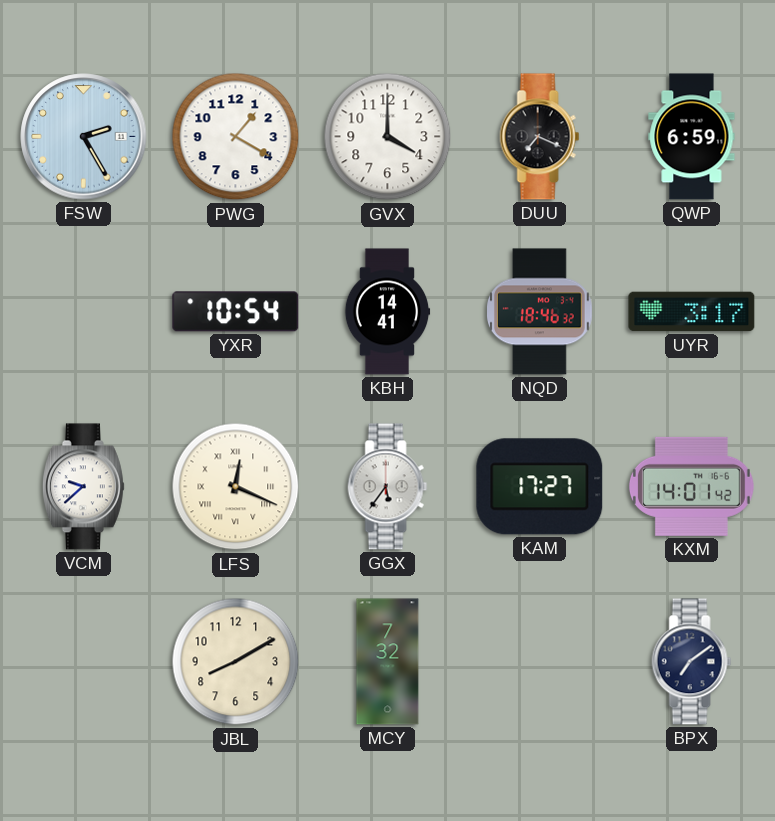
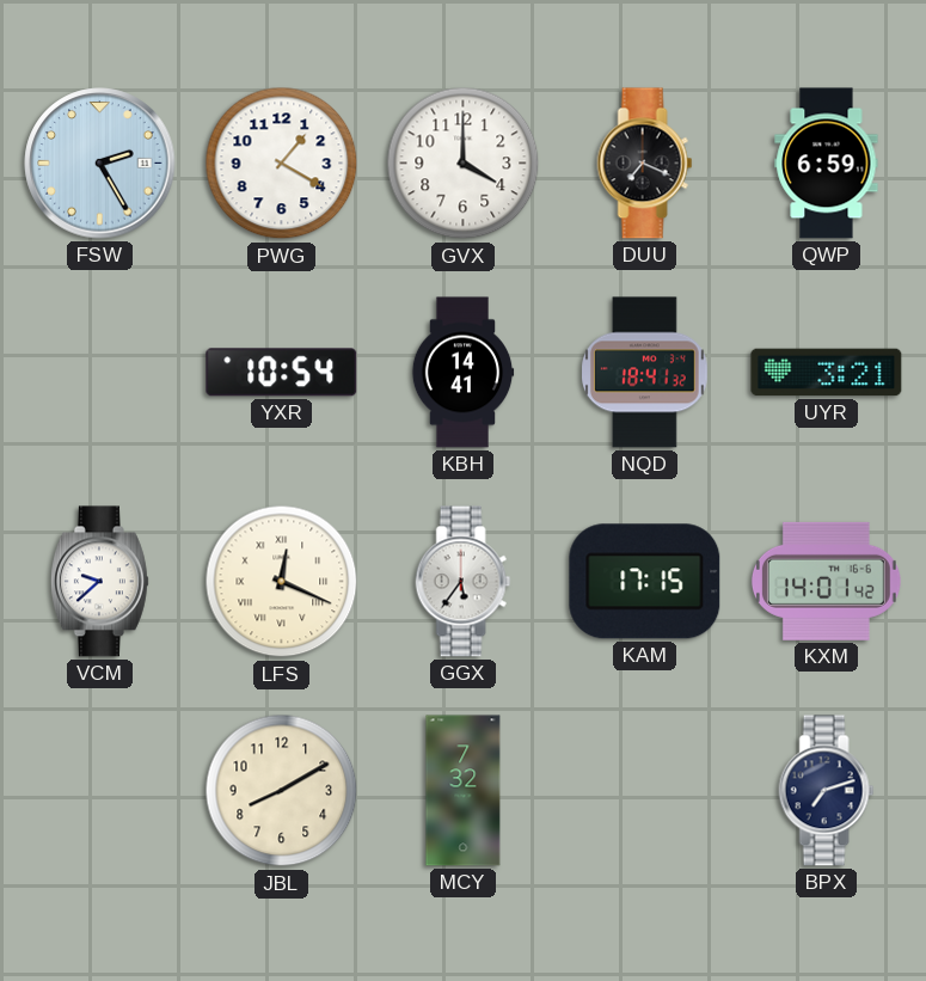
NQD: 18:46 -> 18:41 (645, 373)
UYR: 3:17 -> 3:21 (827, 373)
KAM: 17:27 -> 17:15 (645, 582)
BPX: 7:09 -> 7:12 (827, 791)
